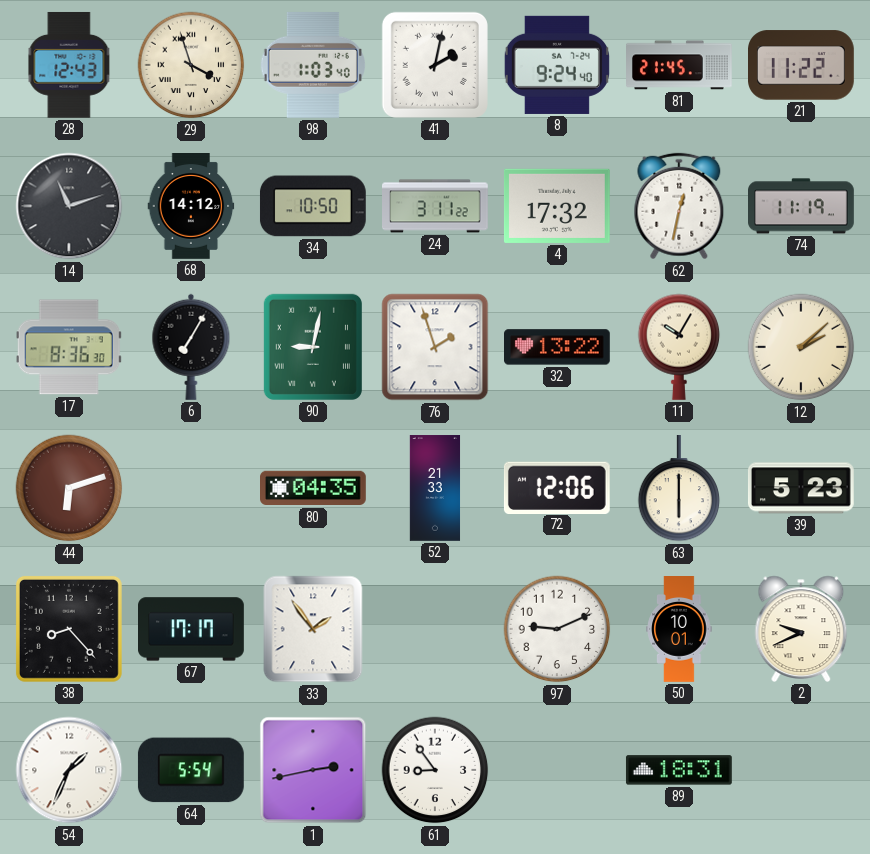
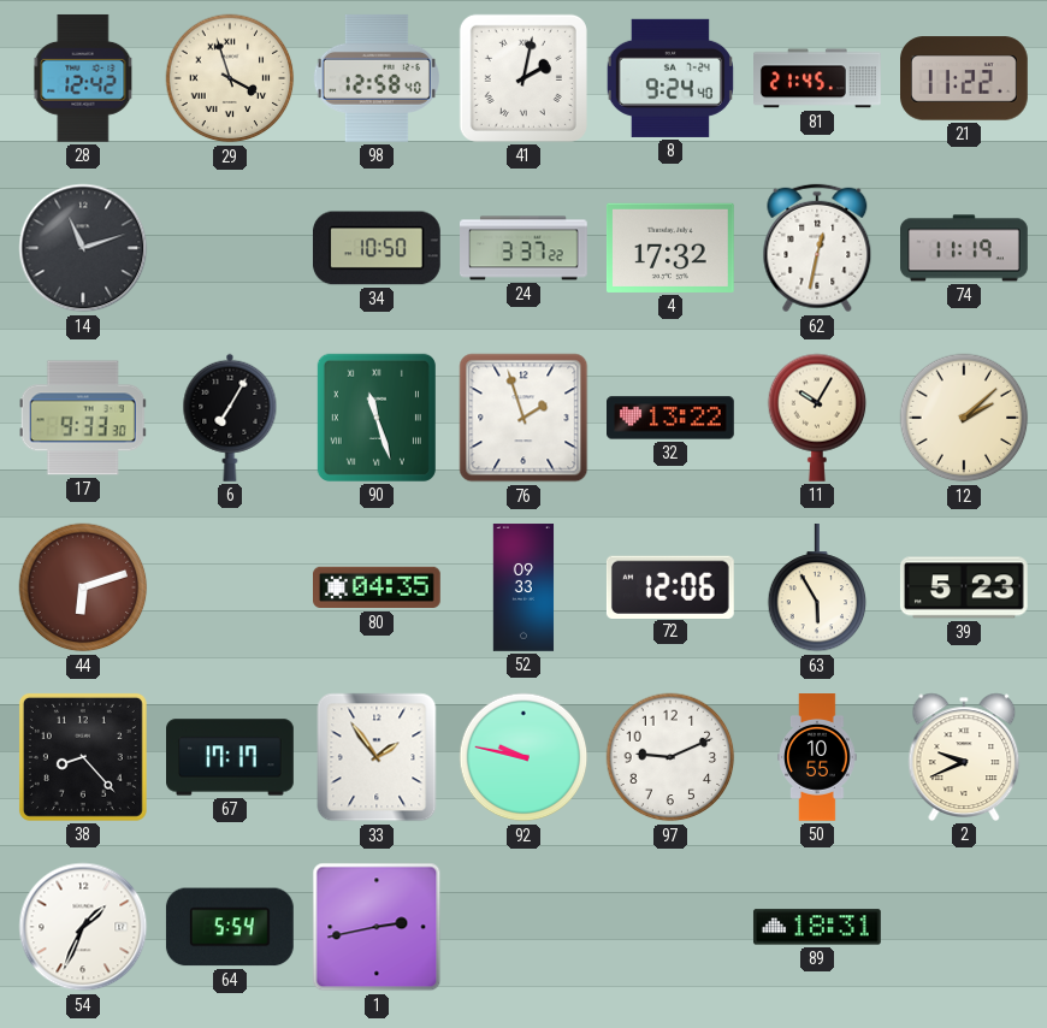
28: 12:43 -> 12:42 (83, 78)
98: 1:03 -> 12:58 (377, 78)
68: 14:12 -> none (191, 207)
24: 3:11 -> 3:37 (525, 248)
17: 8:36 -> 9:33 (83, 418)
90: 9:02 -> 11:27 (377, 418)
52: 21:33 -> 09:33 (523, 587)
63: 6:00 -> 5:55 (817, 589)
92: none -> 9:47 (523, 757)
50: 10:01 -> 10:55 (817, 758)
61: 8:54 -> none (435, 770)
